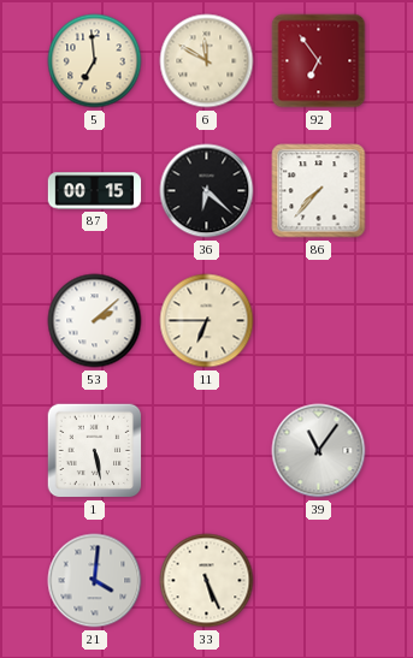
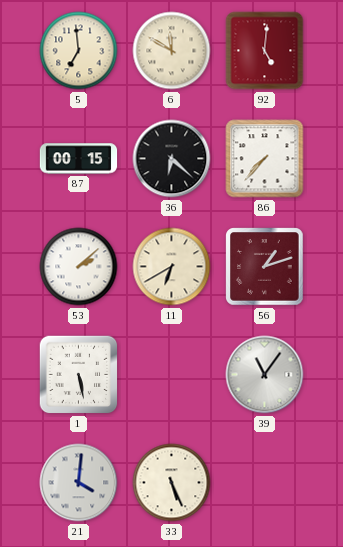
92: 6:54 -> 5:01 (265, 51)
11: 6:45 -> 6:40 (172, 267)
56: none -> 1:12 (265, 267)
